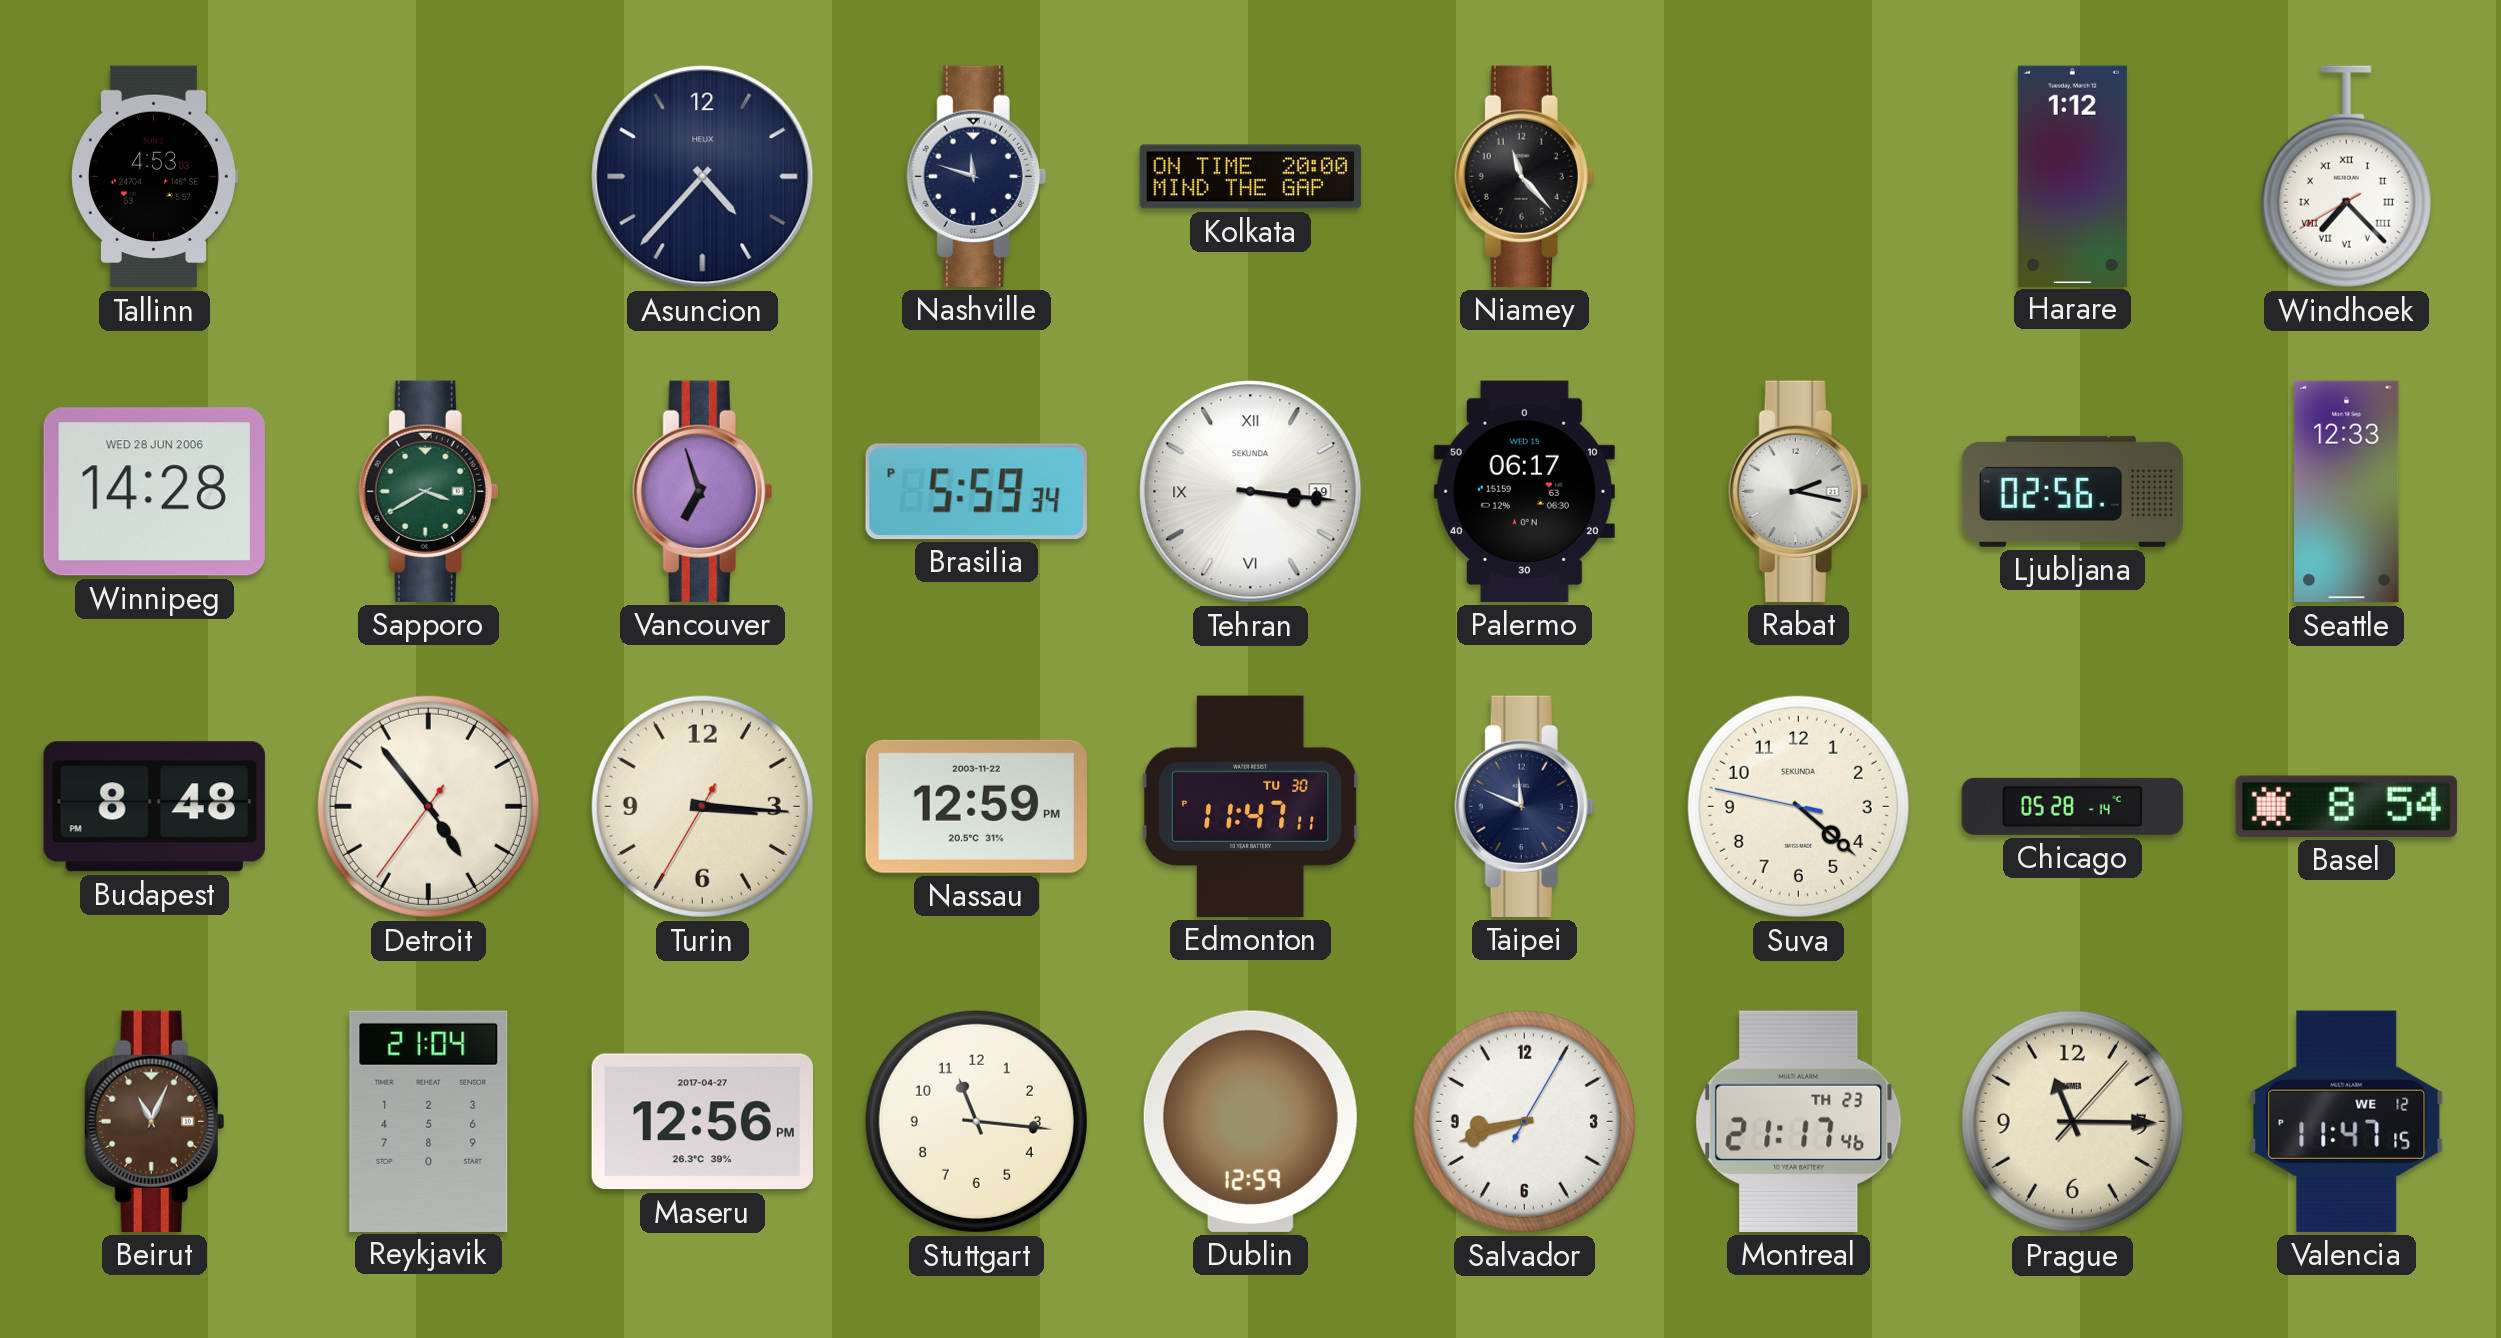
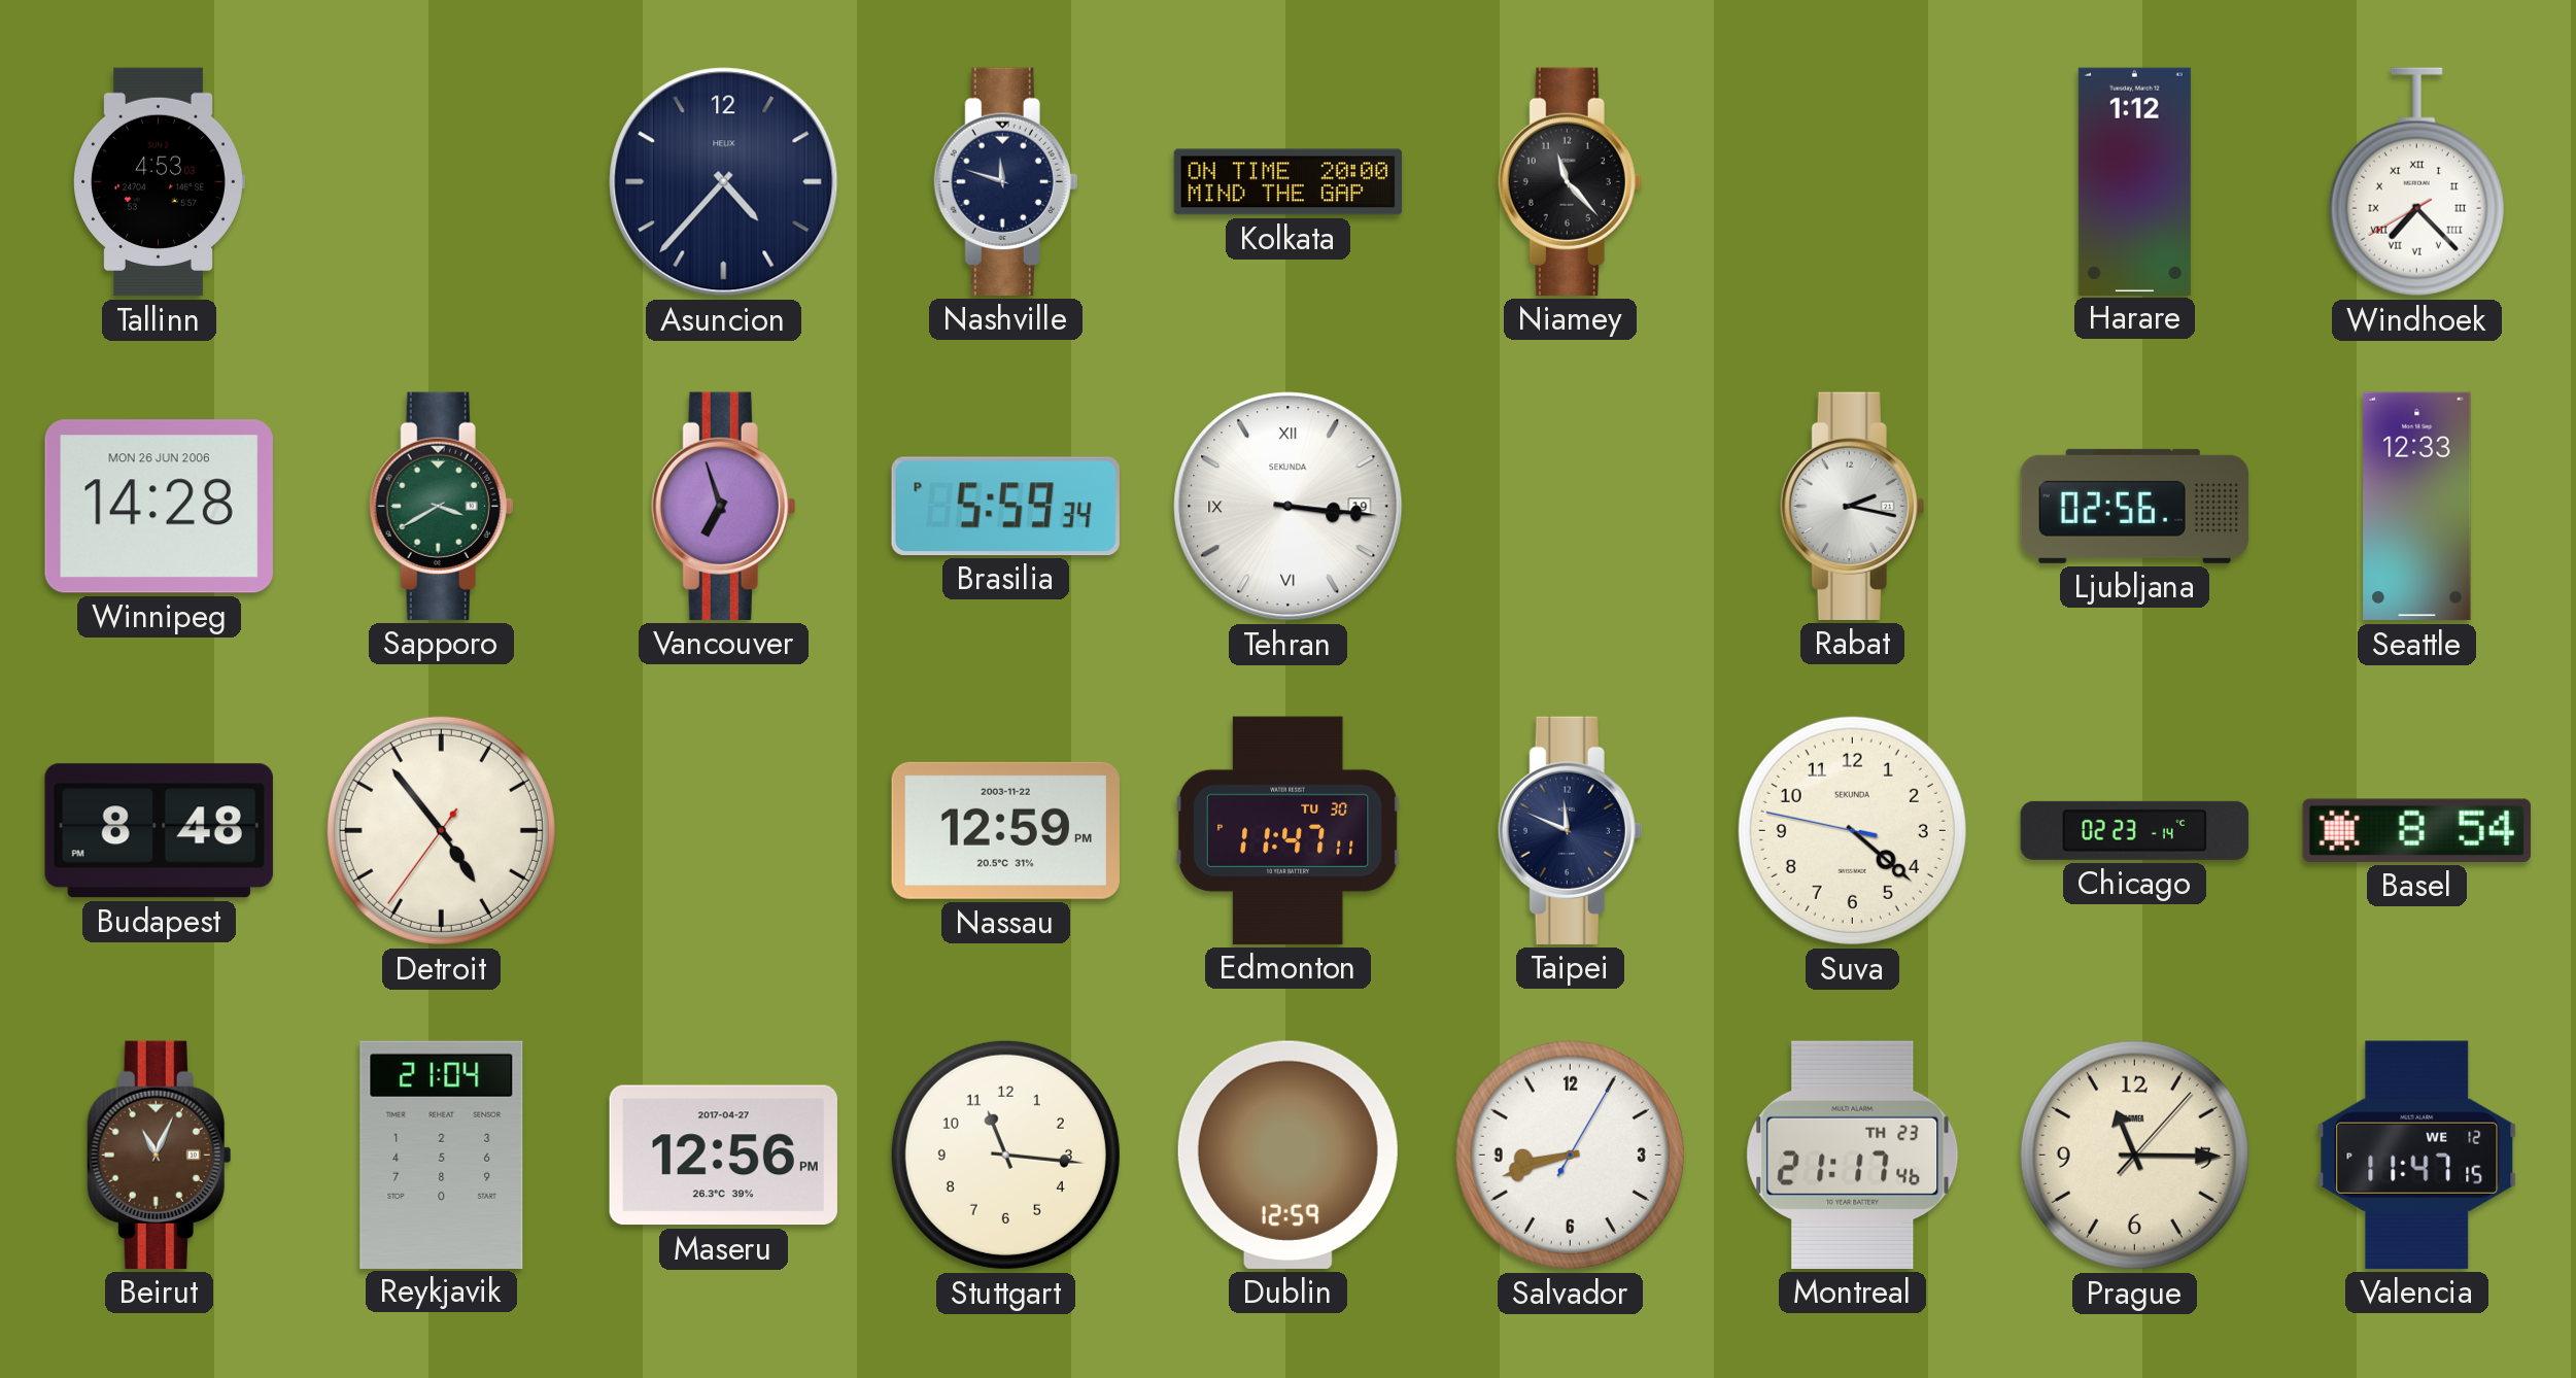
Winnipeg date: WED 28 JUN 2006 -> MON 26 JUN 2006 (159, 507)
Palermo: 06:17 -> none (1524, 491)
Turin: 3:15 -> none (702, 806)
Chicago: 05:28 -> 02:23 (2134, 830)
